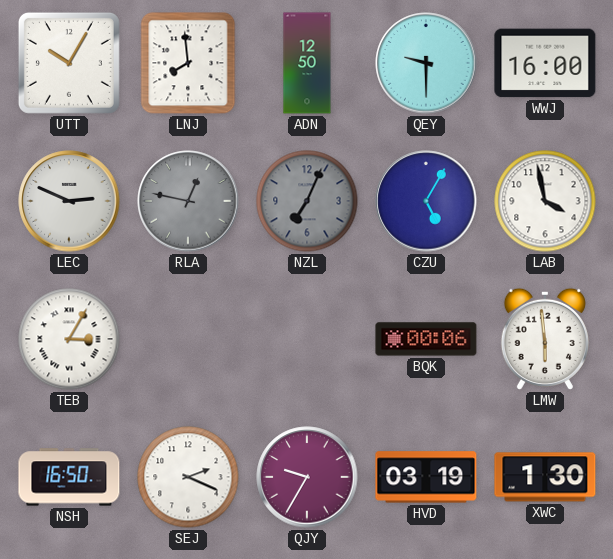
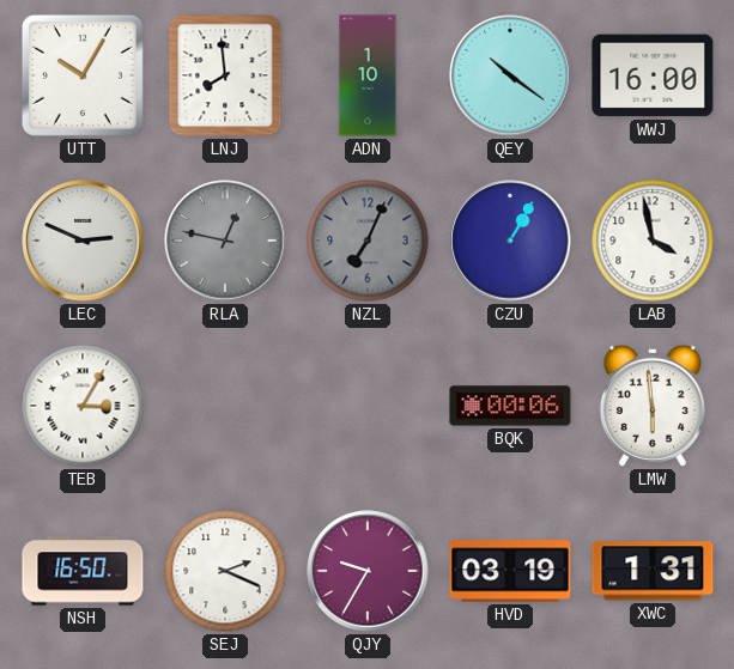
ADN: 12:50 -> 1:10 (368, 75)
QEY: 9:30 -> 10:21 (510, 75)
CZU: 5:05 -> 1:05 (510, 241)
XWC: 1:30 -> 1:31 (653, 571)
